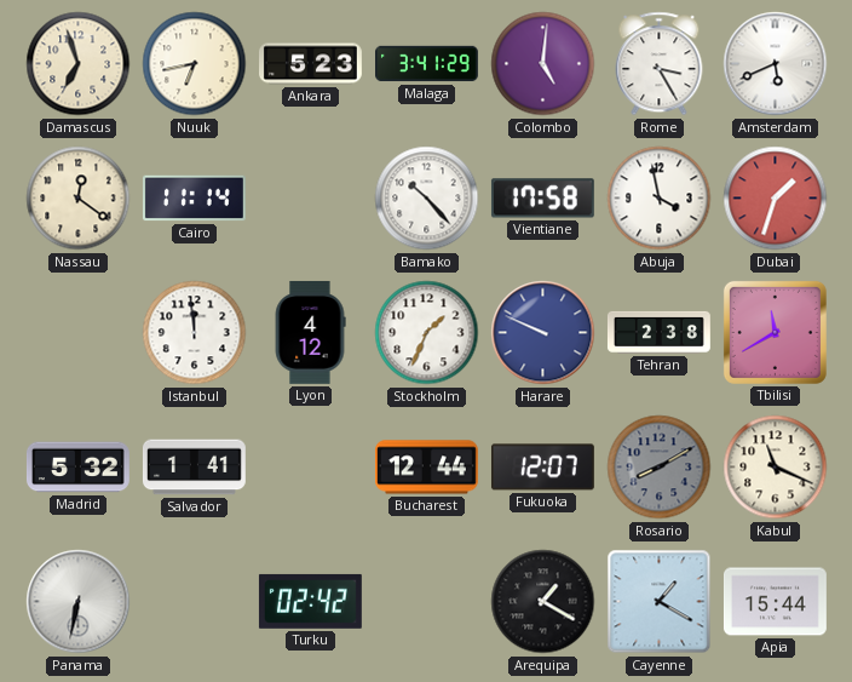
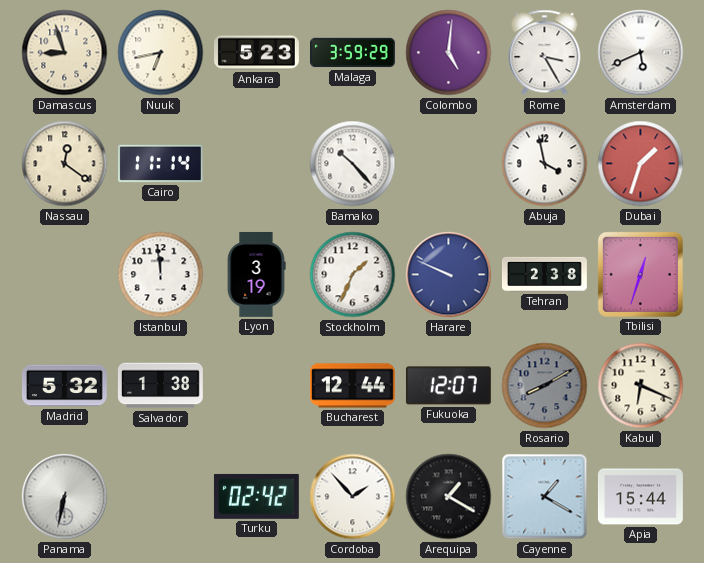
Damascus: 6:57 -> 8:57 (65, 53)
Malaga: 3:41 -> 3:59 (353, 53)
Vientiane: 17:58 -> none (542, 199)
Lyon: 4:12 -> 3:19 (256, 274)
Tbilisi: 11:40 -> 12:33 (640, 274)
Salvador: 1:41 -> 1:38 (160, 386)
Kabul: 11:19 -> 6:19 (641, 386)
Cordoba: none -> 1:53 (353, 497)
